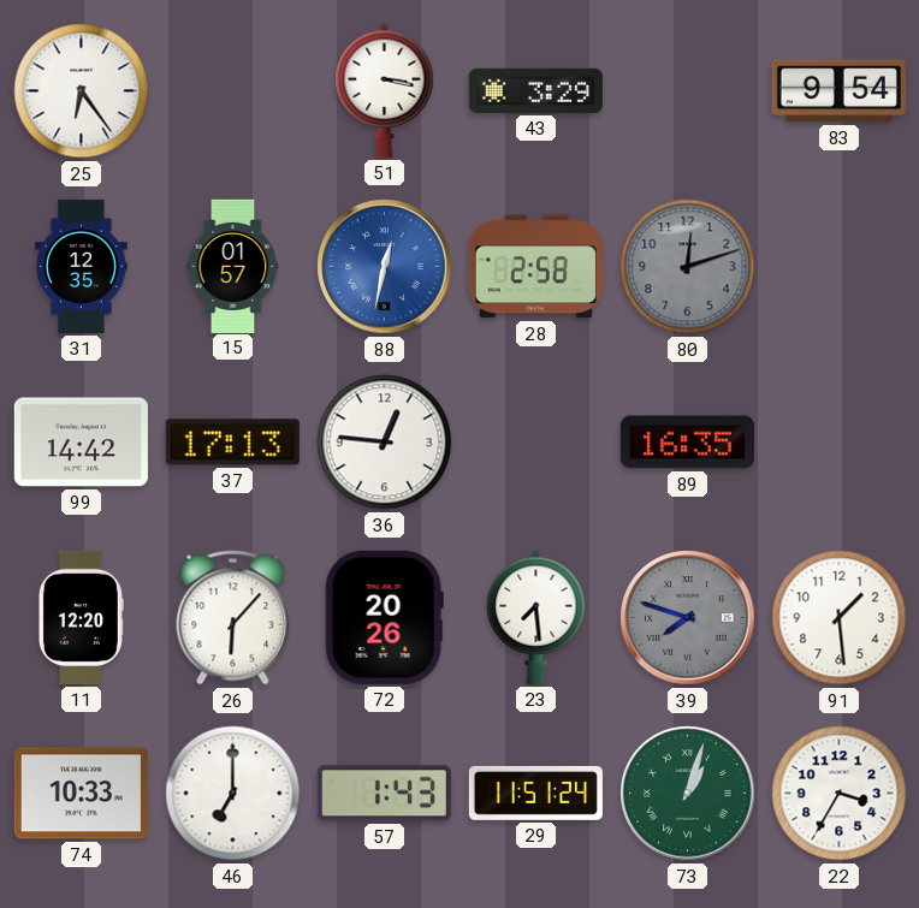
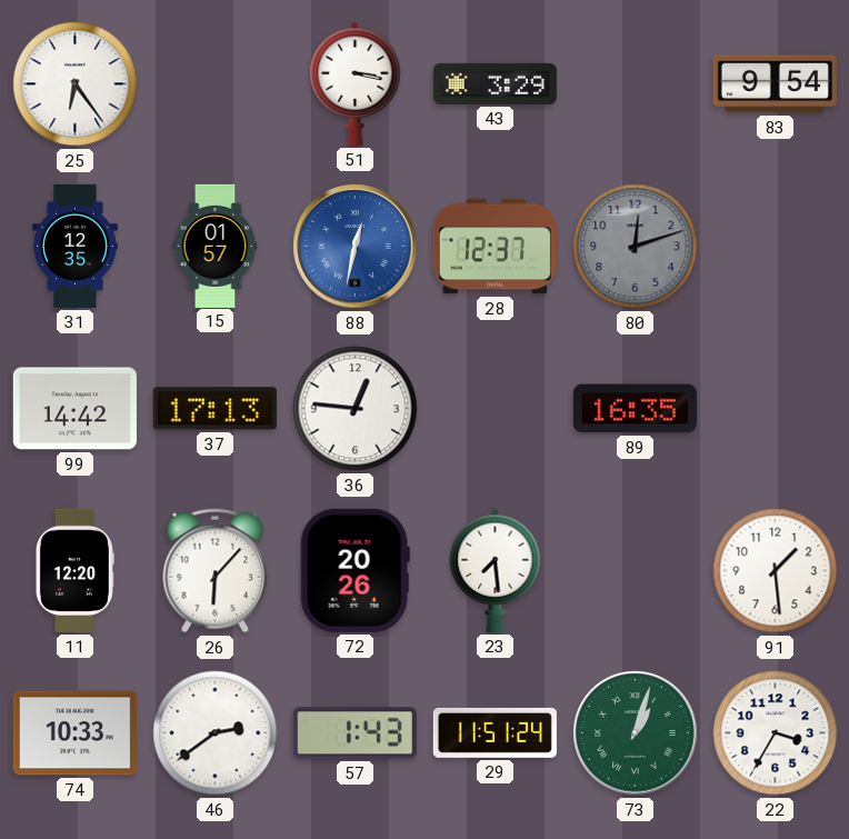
28: 2:58 -> 12:37 (495, 247)
39: 7:48 -> none (688, 618)
46: 7:00 -> 2:39 (216, 733)
